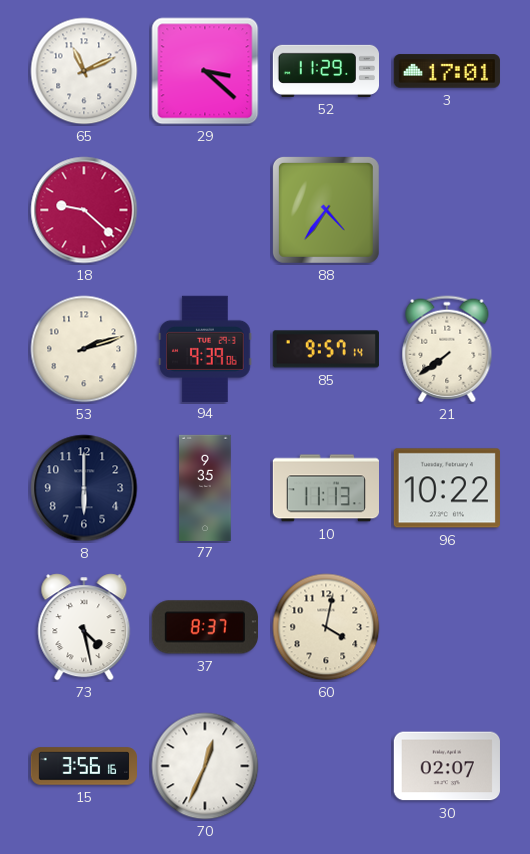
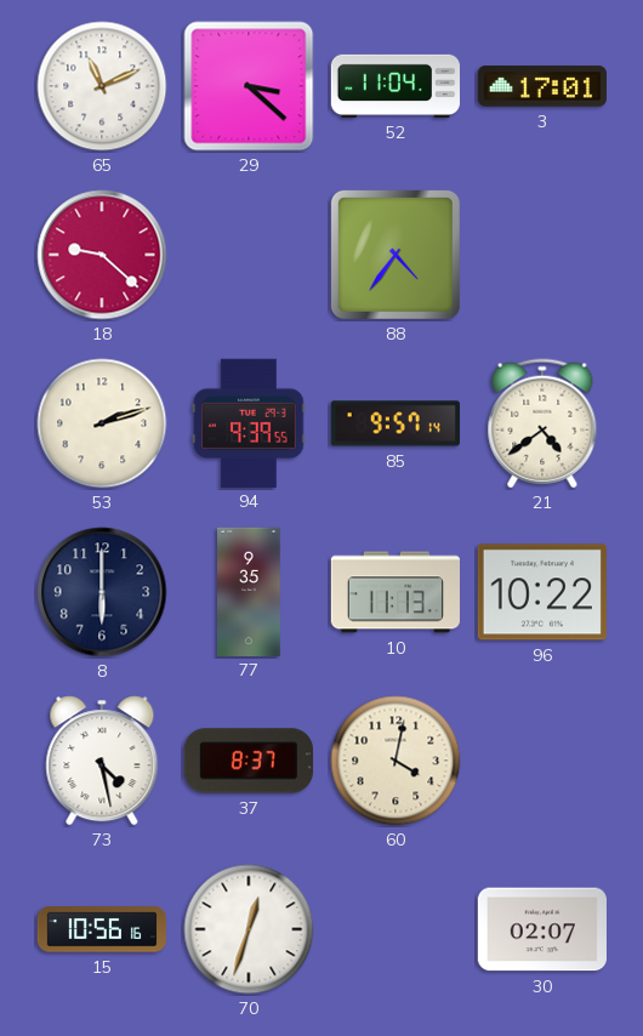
52: 11:29 -> 11:04 (394, 86)
94: 9:39:06 -> 9:39:55 (249, 422)
21: 7:39 -> 4:39 (542, 423)
15: 3:56 -> 10:56 (101, 929)
70: 12:34 -> 12:33 (249, 929)
